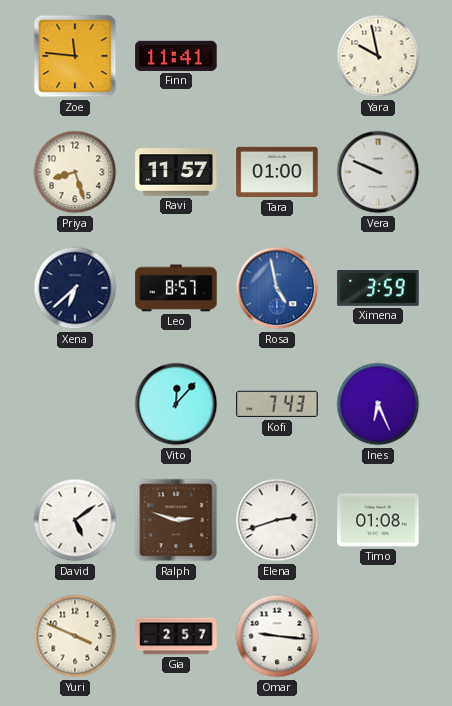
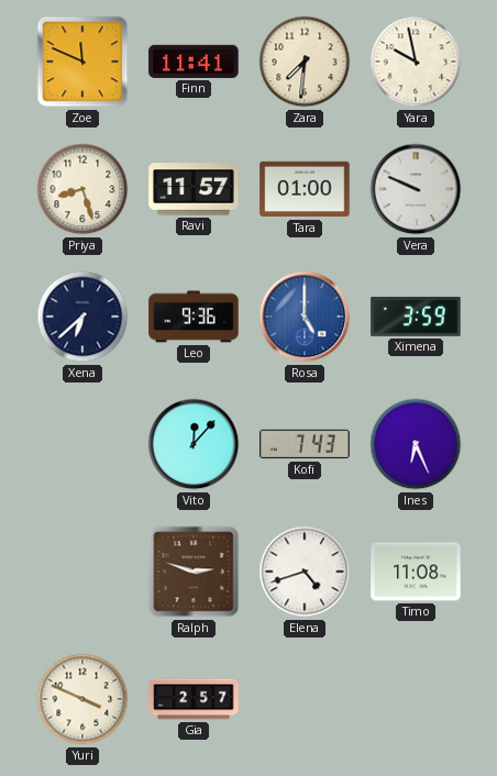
Zoe: 11:46 -> 11:49 (82, 62)
Zara: none -> 7:31 (305, 62)
Leo: 8:57 -> 9:36 (194, 317)
Rosa: 4:58 -> 5:00 (305, 317)
David: 5:09 -> none (75, 520)
Elena: 2:42 -> 4:42 (305, 572)
Timo: 01:08 -> 11:08 (416, 572)
Omar: 9:16 -> none (277, 636)
